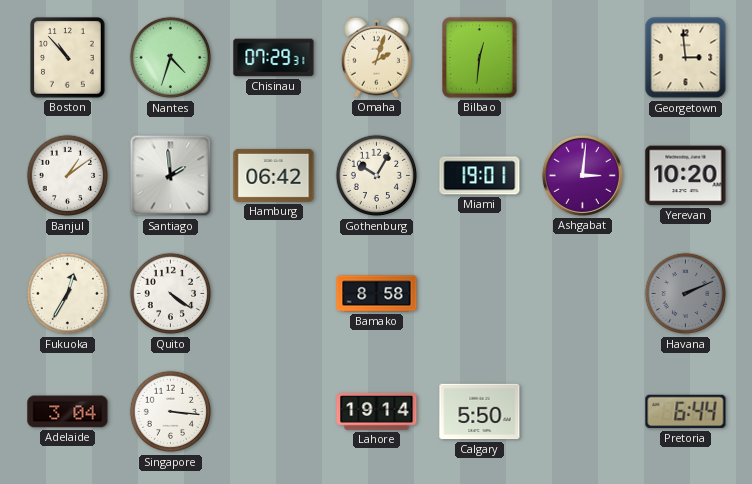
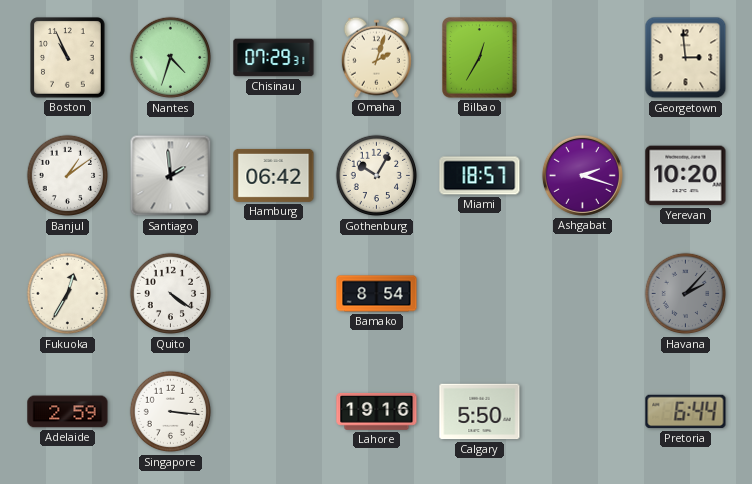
Boston: 10:53 -> 10:56 (68, 58)
Bilbao: 12:31 -> 12:35 (480, 58)
Miami: 19:01 -> 18:57 (480, 176)
Ashgabat: 3:01 -> 2:18 (582, 175)
Bamako: 8:58 -> 8:54 (377, 294)
Havana: 2:11 -> 2:07 (686, 294)
Adelaide: 3:04 -> 2:59 (68, 412)
Lahore: 19:14 -> 19:16 (377, 411)
